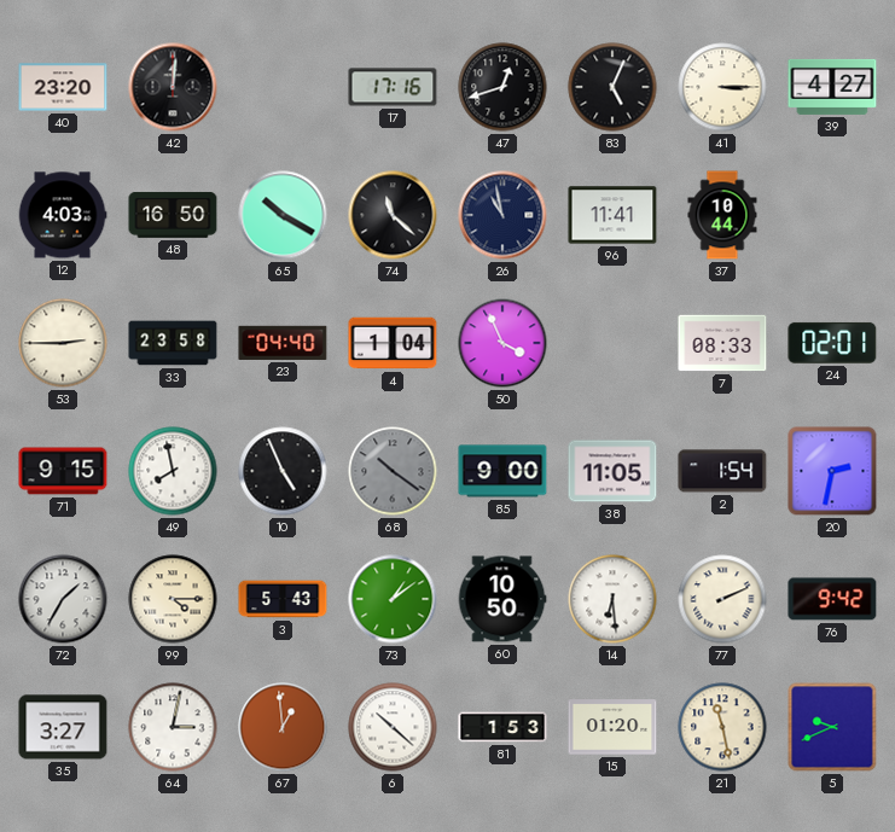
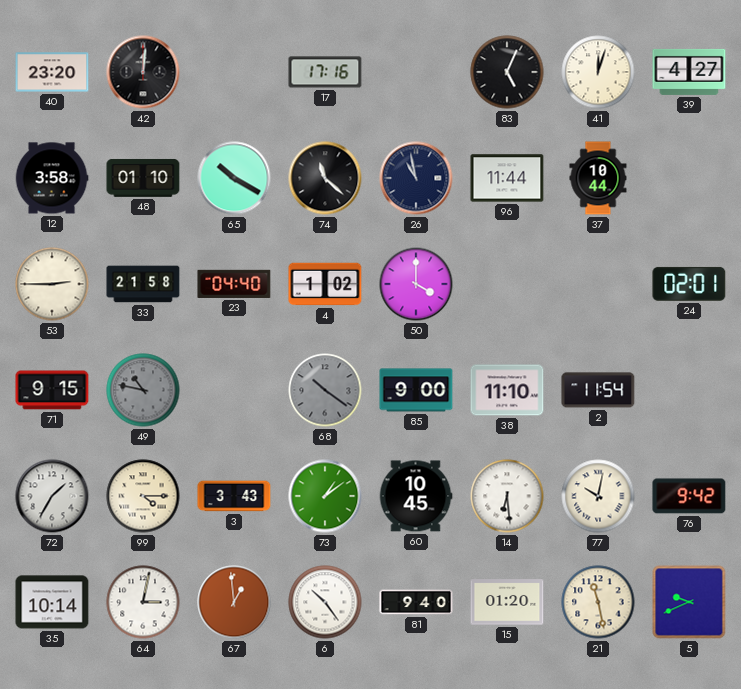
47: 12:42 -> none (502, 87)
41: 3:15 -> 12:03 (598, 72)
12: 4:03 -> 3:58 (52, 178)
48: 16:50 -> 01:10 (143, 178)
96: 11:41 -> 11:44 (507, 178)
33: 23:58 -> 21:58 (143, 284)
4: 1:04 -> 1:02 (325, 284)
50: 3:56 -> 4:00 (416, 284)
7: 08:33 -> none (722, 343)
49: 7:58 -> 10:47 (143, 390)
49 dial: white -> grey (143, 390)
10: 4:56 -> none (283, 471)
38: 11:05 -> 11:10 (507, 390)
2: 1:54 -> 11:54 (598, 390)
20: 2:32 -> none (832, 471)
3: 5:43 -> 3:43 (234, 496)
60: 10:50 -> 10:45 (416, 496)
77: 2:11 -> 10:02 (598, 496)
35: 3:27 -> 10:14 (52, 602)
6: 10:22 -> 10:24 (325, 602)
81: 1:53 -> 9:40 (416, 602)
